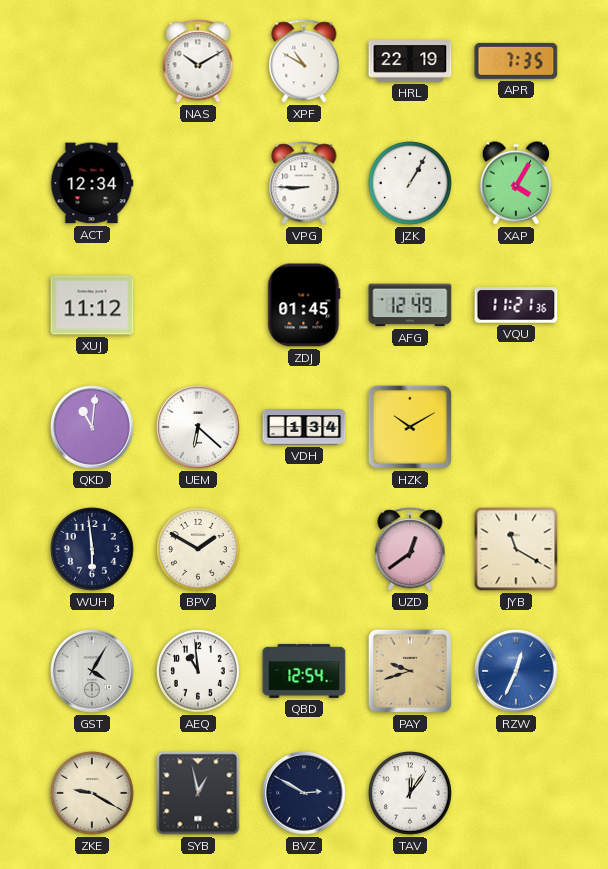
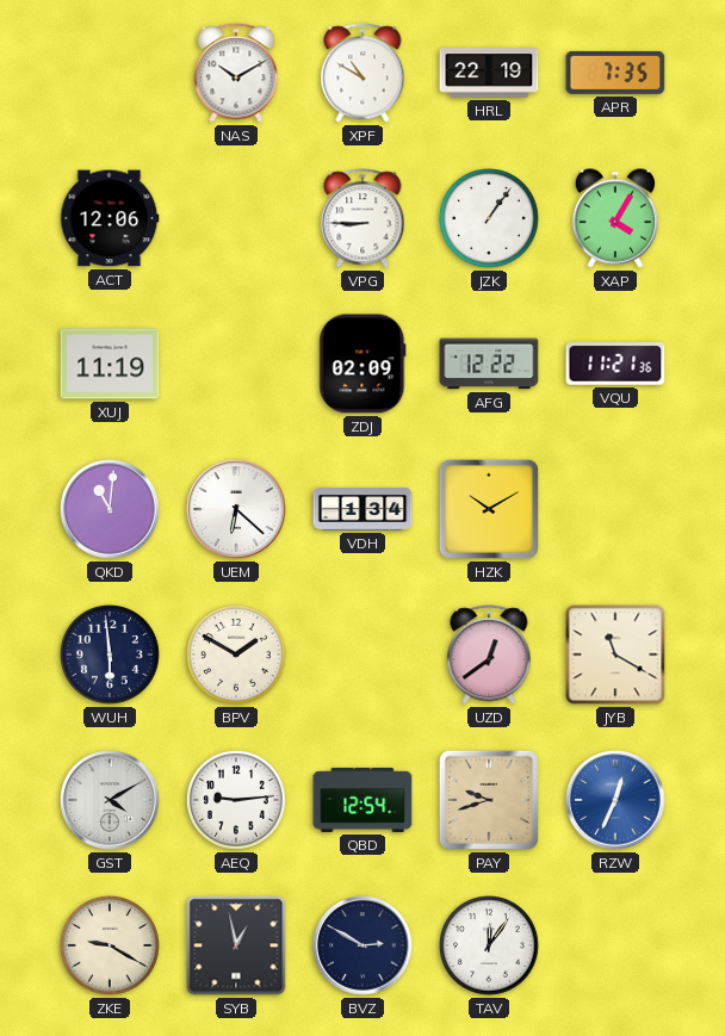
ACT: 12:34 -> 12:06 (110, 218)
JZK: 1:05 -> 1:06 (490, 219)
XUJ: 11:12 -> 11:19 (110, 364)
ZDJ: 01:45 -> 02:09 (362, 364)
AFG: 12:49 -> 12:22 (489, 364)
GST: 4:05 -> 4:10 (110, 800)
AEQ: 10:59 -> 9:14 (237, 801)
